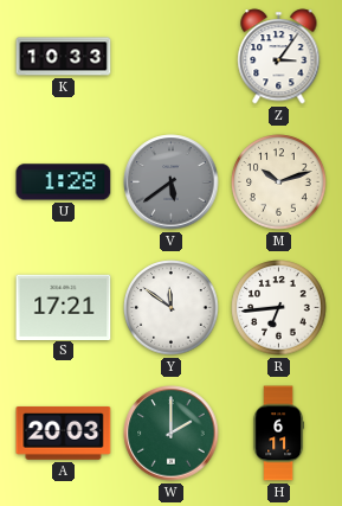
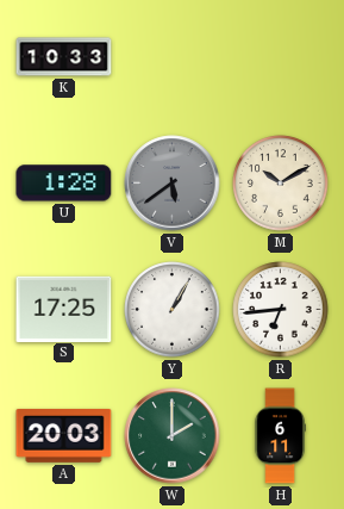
Z: 3:06 -> none (279, 57)
M: 10:12 -> 10:10 (281, 184)
S: 17:21 -> 17:25 (64, 309)
Y: 11:51 -> 1:05 (173, 310)
